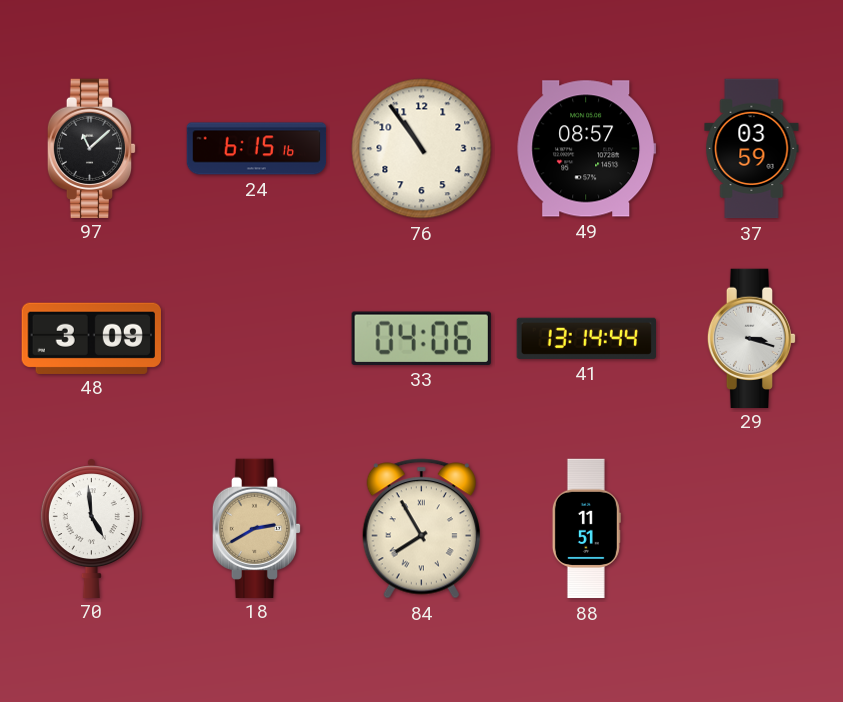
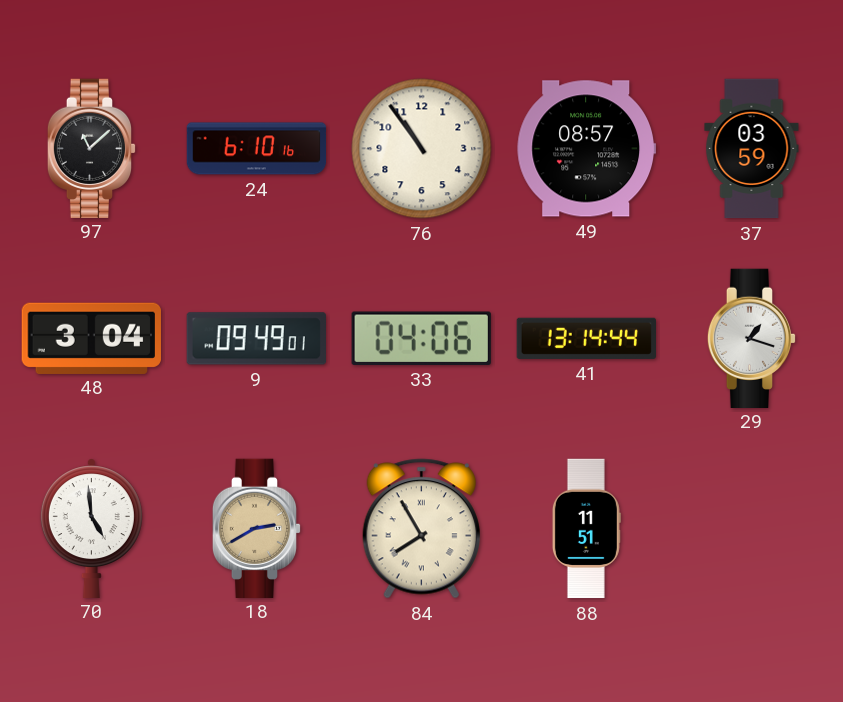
24: 6:15 -> 6:10 (257, 149)
48: 3:09 -> 3:04 (91, 338)
9: none -> 09:49 (256, 339)
29: 3:18 -> 1:18 (752, 338)
